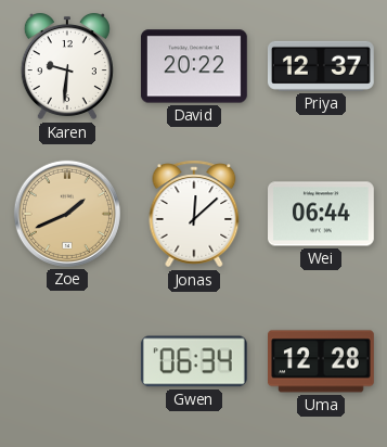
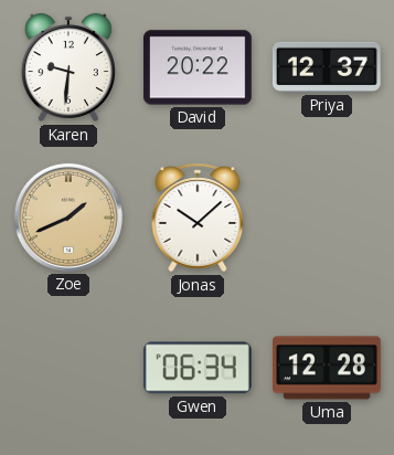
Jonas: 12:08 -> 10:08 (198, 218)
Wei: 06:44 -> none (322, 214)
